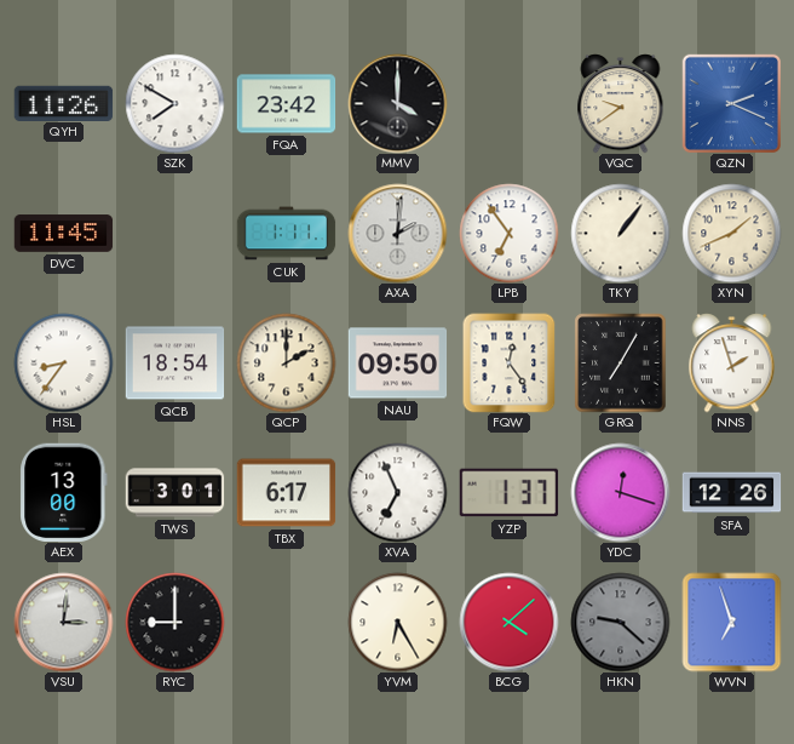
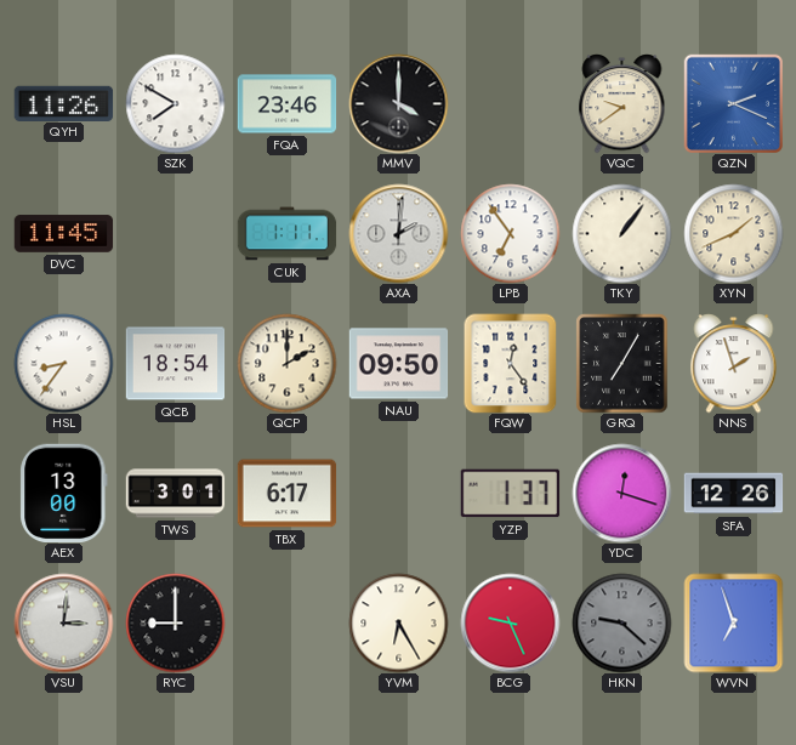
FQA: 23:42 -> 23:46 (286, 104)
XVA: 6:56 -> none (397, 492)
BCG: 4:08 -> 9:26 (510, 622)
